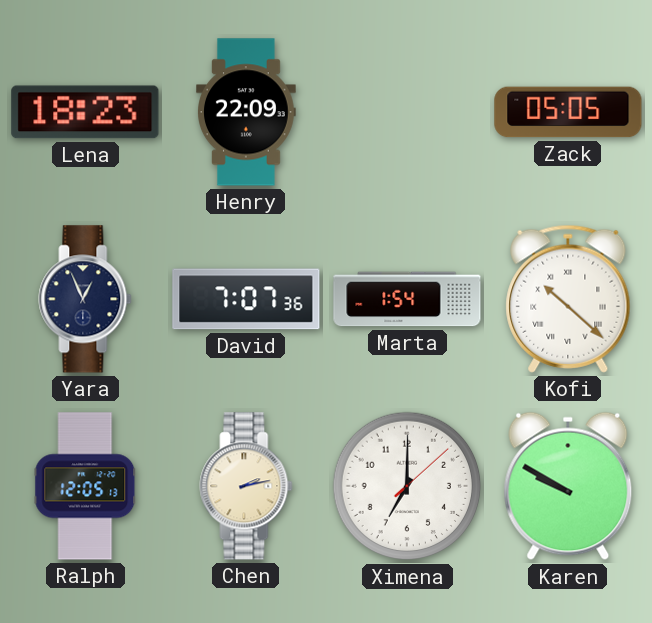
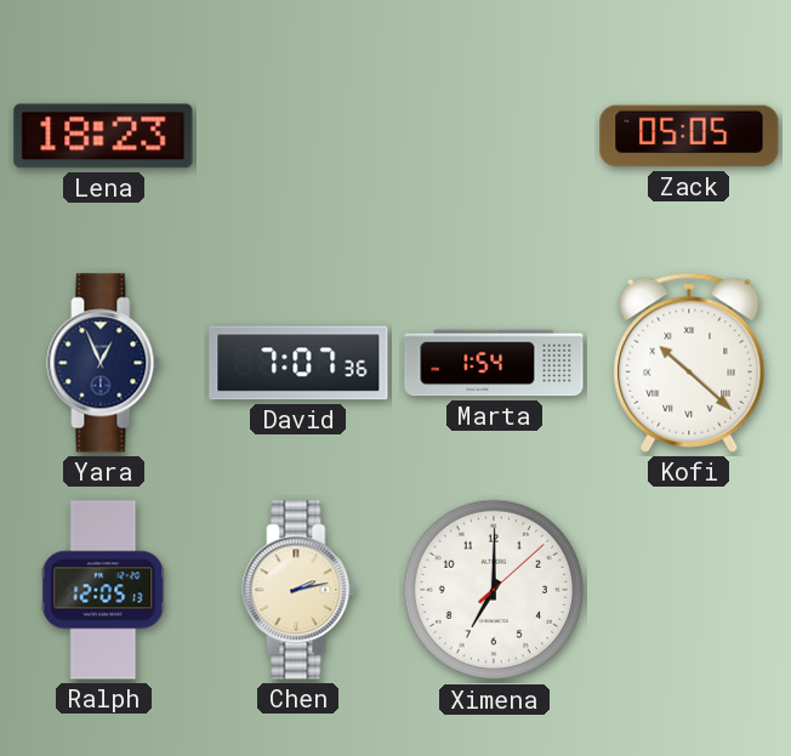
Henry: 22:09 -> none (247, 112)
Karen: 9:50 -> none (568, 486)
